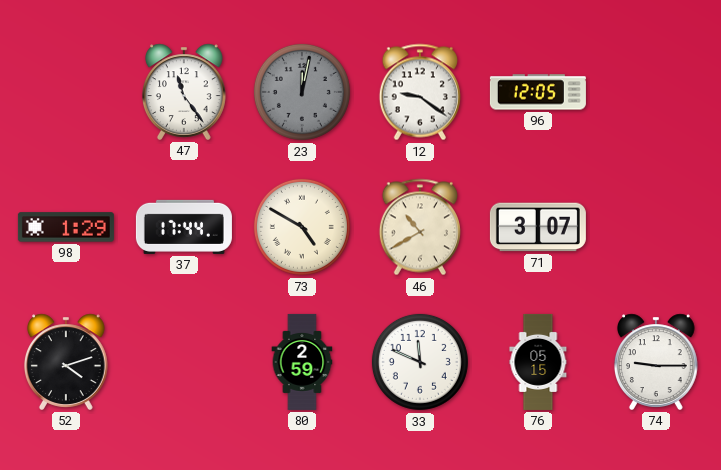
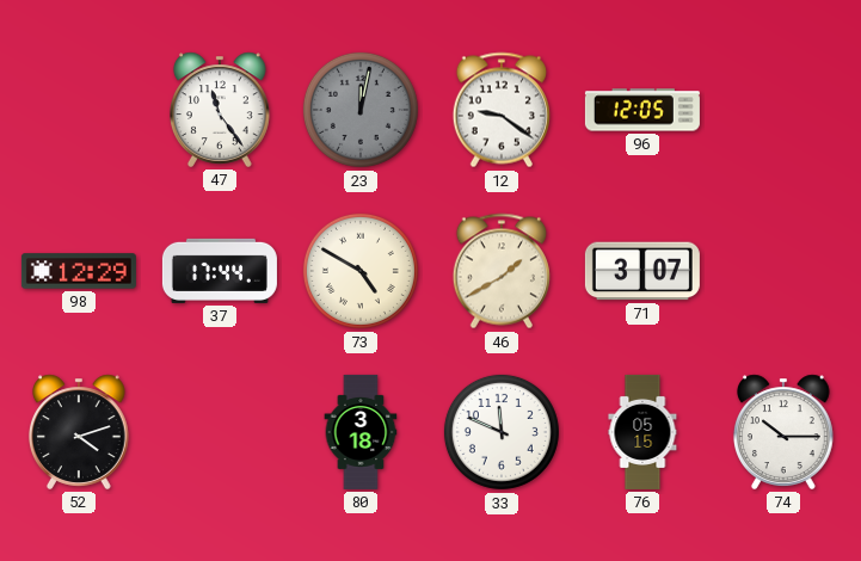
98: 1:29 -> 12:29 (79, 271)
46: 10:40 -> 1:40 (502, 271)
80: 2:59 -> 3:18 (361, 432)
74: 9:15 -> 10:15 (783, 432)
